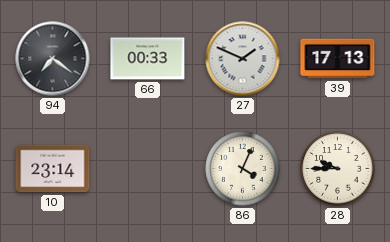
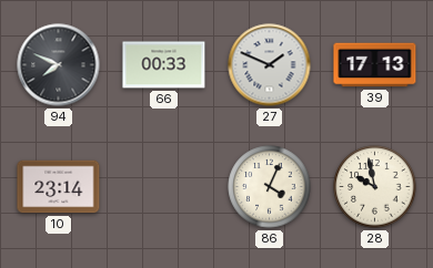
94: 7:21 -> 7:49 (59, 65)
28: 9:45 -> 9:58 (375, 187)
